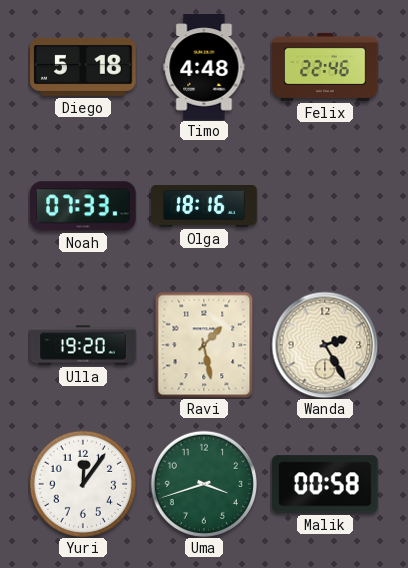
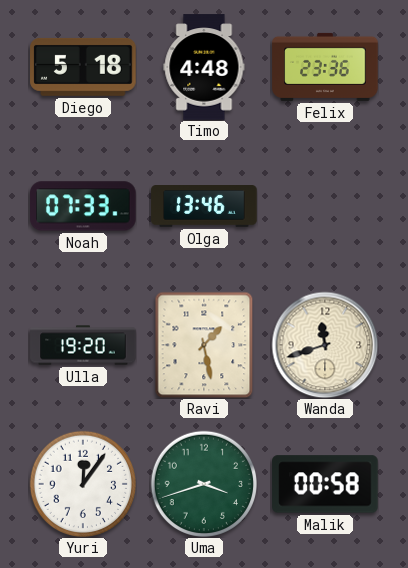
Felix: 22:46 -> 23:36 (325, 67)
Olga: 18:16 -> 13:46 (204, 206)
Wanda: 2:25 -> 11:42 (325, 345)
